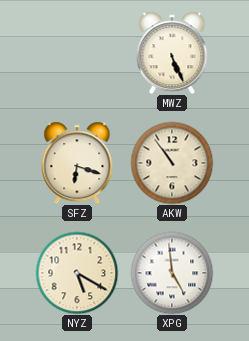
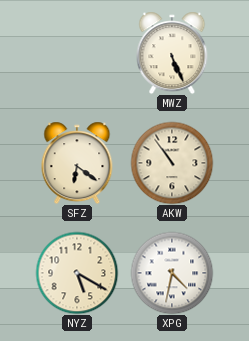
SFZ: 6:18 -> 6:21 (77, 163)
XPG: 4:59 -> 4:32 (172, 273)
